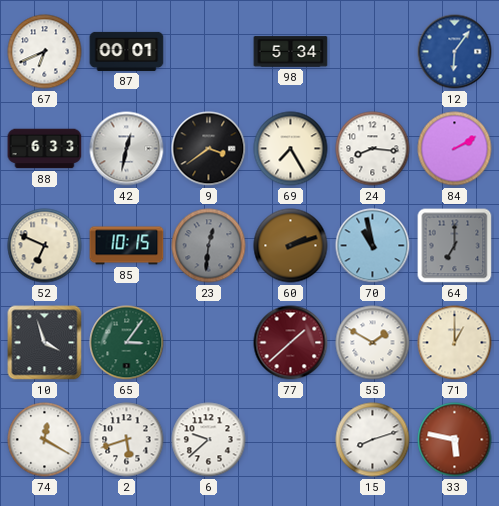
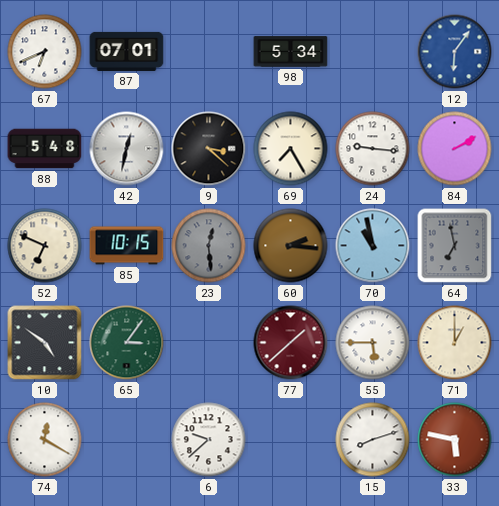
87: 00:01 -> 07:01 (127, 51)
88: 6:33 -> 5:48 (45, 149)
9: 3:39 -> 3:22 (209, 149)
24: 8:16 -> 9:16 (373, 149)
23: 12:31 -> 12:29 (209, 246)
60: 2:12 -> 2:16 (291, 246)
64: 7:00 -> 6:58 (455, 246)
10: 3:57 -> 4:51 (45, 343)
55: 1:50 -> 5:45 (373, 343)
2: 5:42 -> none (127, 440)
